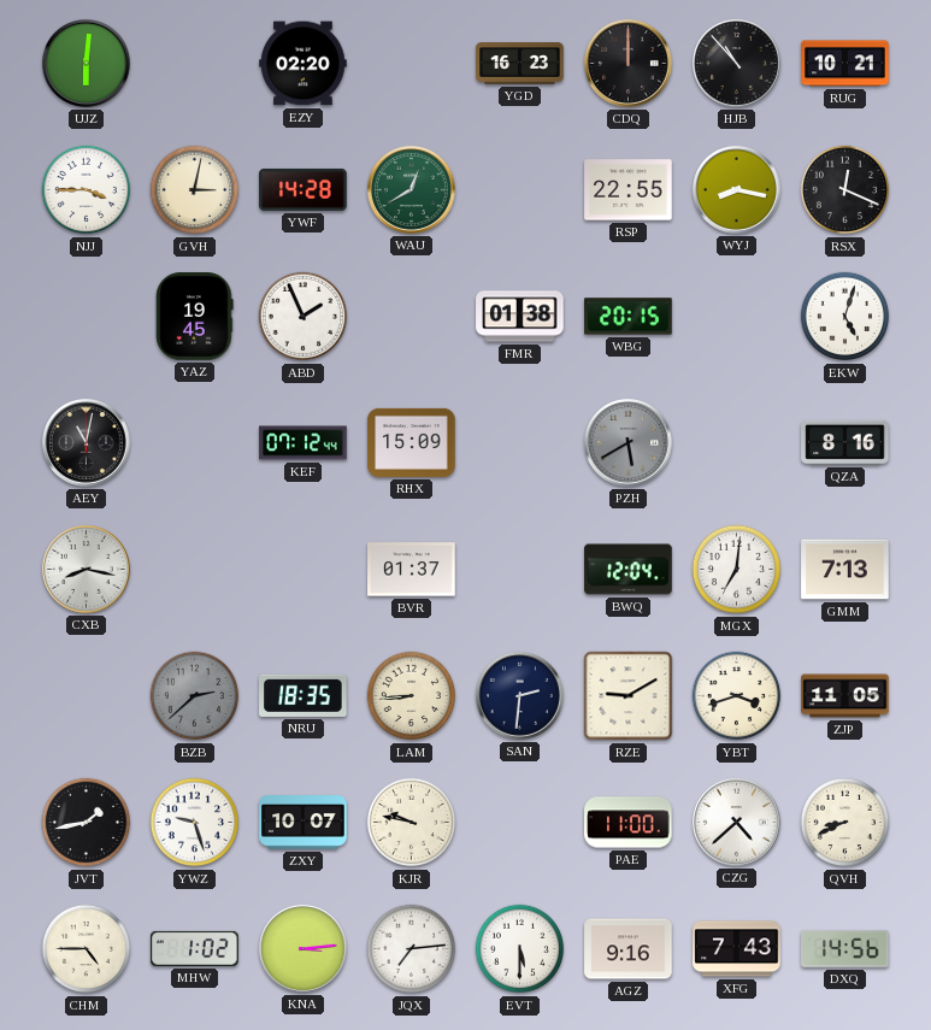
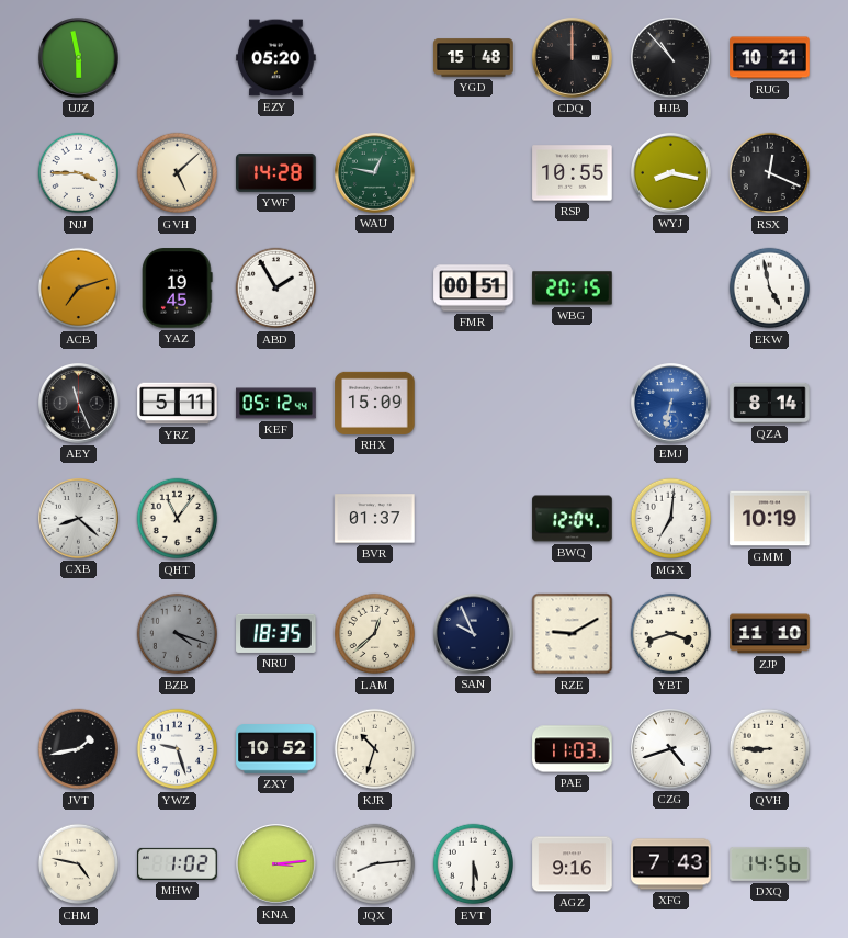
UJZ: 6:01 -> 5:58 (79, 58)
EZY: 02:20 -> 05:20 (276, 58)
YGD: 16:23 -> 15:48 (474, 58)
GVH: 3:02 -> 5:08 (178, 173)
WAU: 12:40 -> 12:47 (375, 173)
RSP: 22:55 -> 10:55 (573, 173)
ACB: none -> 7:12 (79, 289)
ABD: 1:56 -> 1:55 (276, 289)
FMR: 01:38 -> 00:51 (474, 289)
EKW: 5:03 -> 4:58 (770, 289)
AEY: 11:02 -> 11:26 (79, 404)
YRZ: none -> 5:11 (178, 404)
KEF: 07:12 -> 05:12 (276, 404)
PZH: 5:40 -> none (629, 443)
EMJ: none -> 6:32 (671, 404)
QZA: 8:16 -> 8:14 (770, 403)
CXB: 8:17 -> 8:22 (79, 519)
QHT: none -> 11:06 (178, 519)
GMM: 7:13 -> 10:19 (770, 519)
BZB: 2:38 -> 4:18 (178, 634)
LAM: 8:44 -> 12:38 (375, 634)
SAN: 2:31 -> 9:56 (474, 634)
ZJP: 11:05 -> 11:10 (770, 634)
ZXY: 10:07 -> 10:52 (276, 749)
KJR: 9:47 -> 10:33 (375, 749)
PAE: 11:00 -> 11:03 (573, 749)
CZG: 4:38 -> 4:42 (671, 749)
QVH: 8:41 -> 8:45 (770, 749)
CHM: 4:45 -> 4:47 (79, 864)
JQX: 7:14 -> 8:14 (375, 864)
